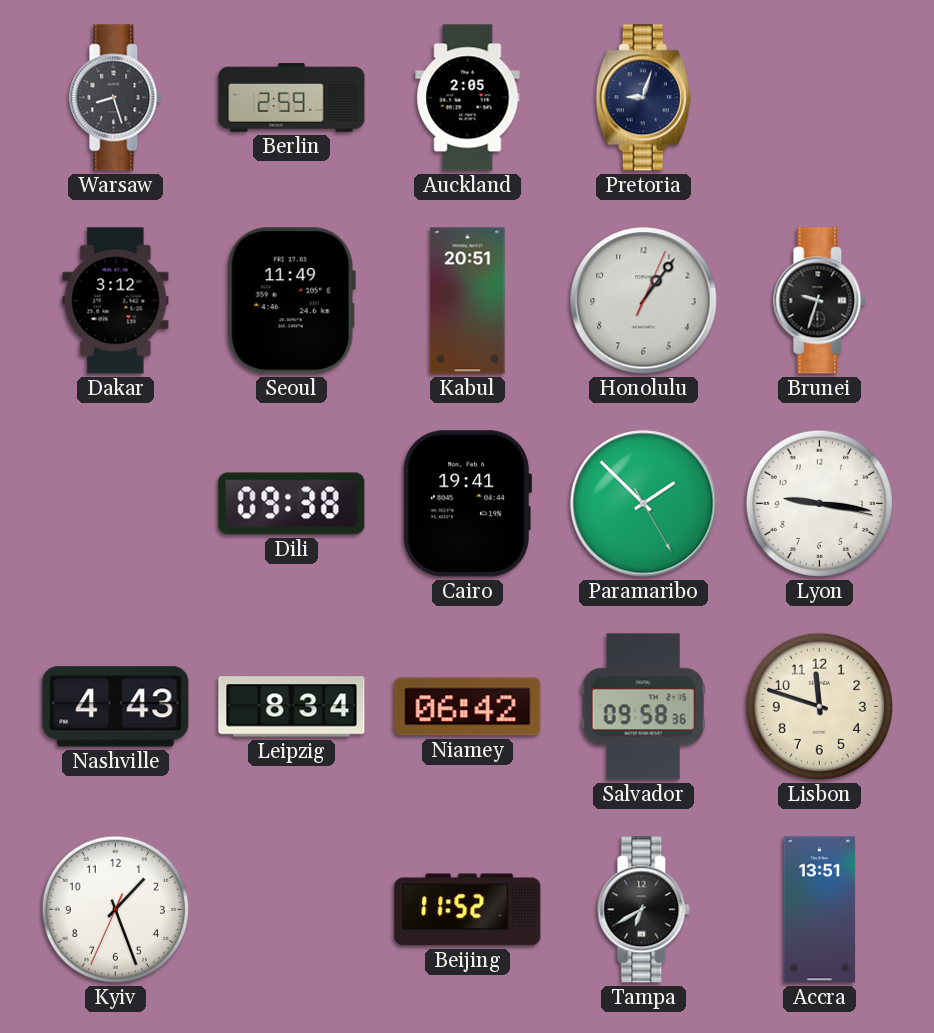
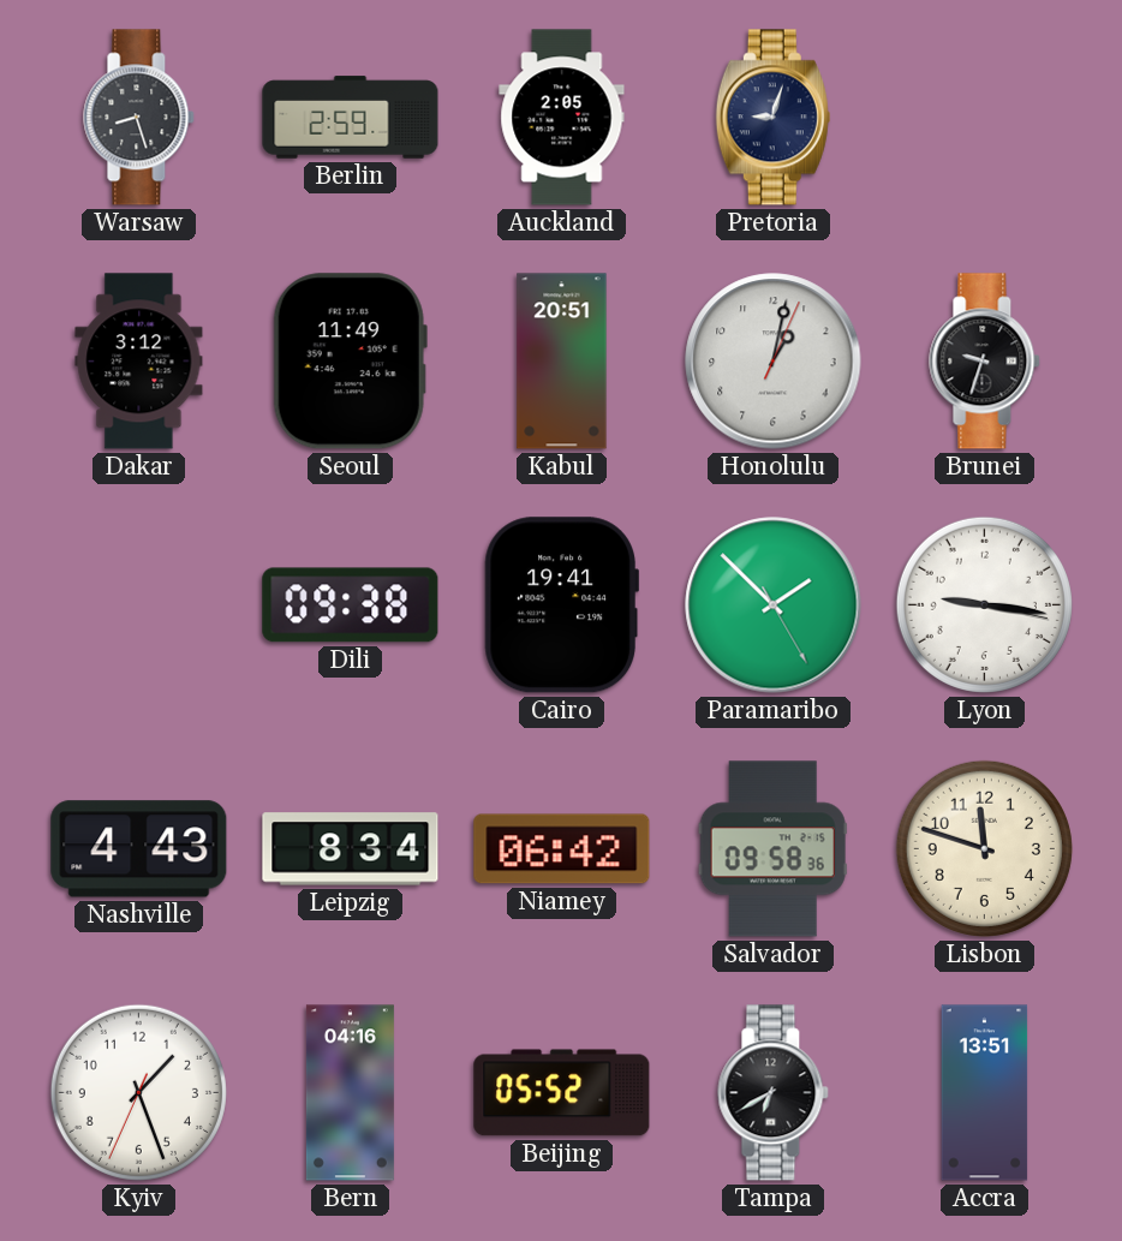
Honolulu: 1:06 -> 1:02 (774, 362)
Bern: none -> 04:16 (350, 1093)
Beijing: 11:52 -> 05:52 (562, 1093)
